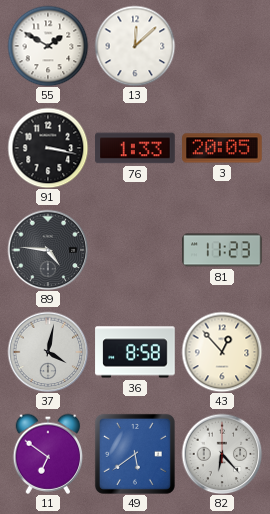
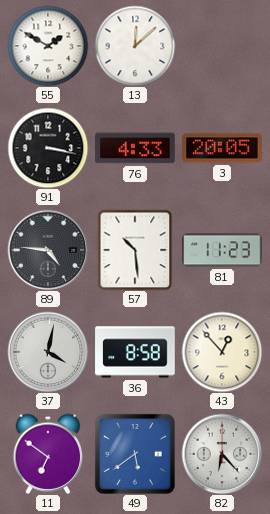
76: 1:33 -> 4:33 (135, 148)
57: none -> 10:29 (135, 250)
